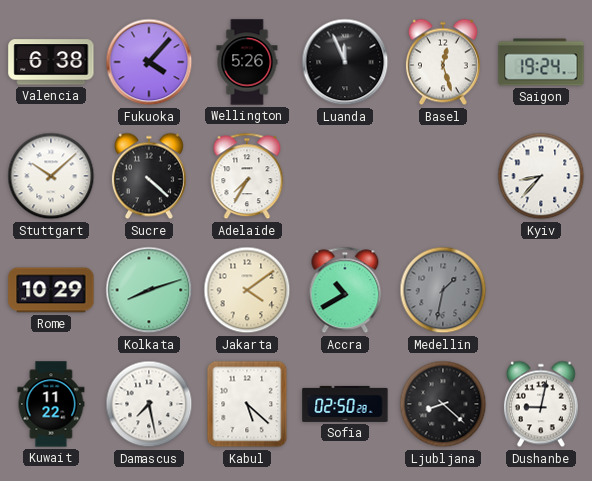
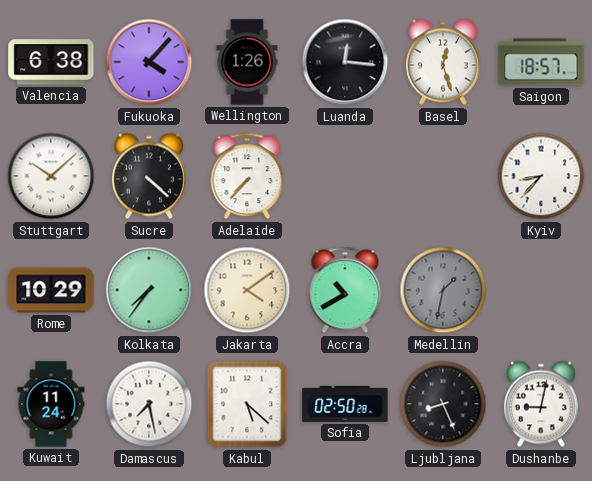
Wellington: 5:26 -> 1:26 (247, 62)
Luanda: 11:56 -> 12:16 (345, 62)
Saigon: 19:24 -> 18:57 (541, 62)
Adelaide: 7:35 -> 7:37 (247, 176)
Kolkata: 8:12 -> 7:36 (149, 290)
Kuwait: 11:22 -> 11:24 (51, 404)
Ljubljana: 8:22 -> 8:26 (443, 404)
